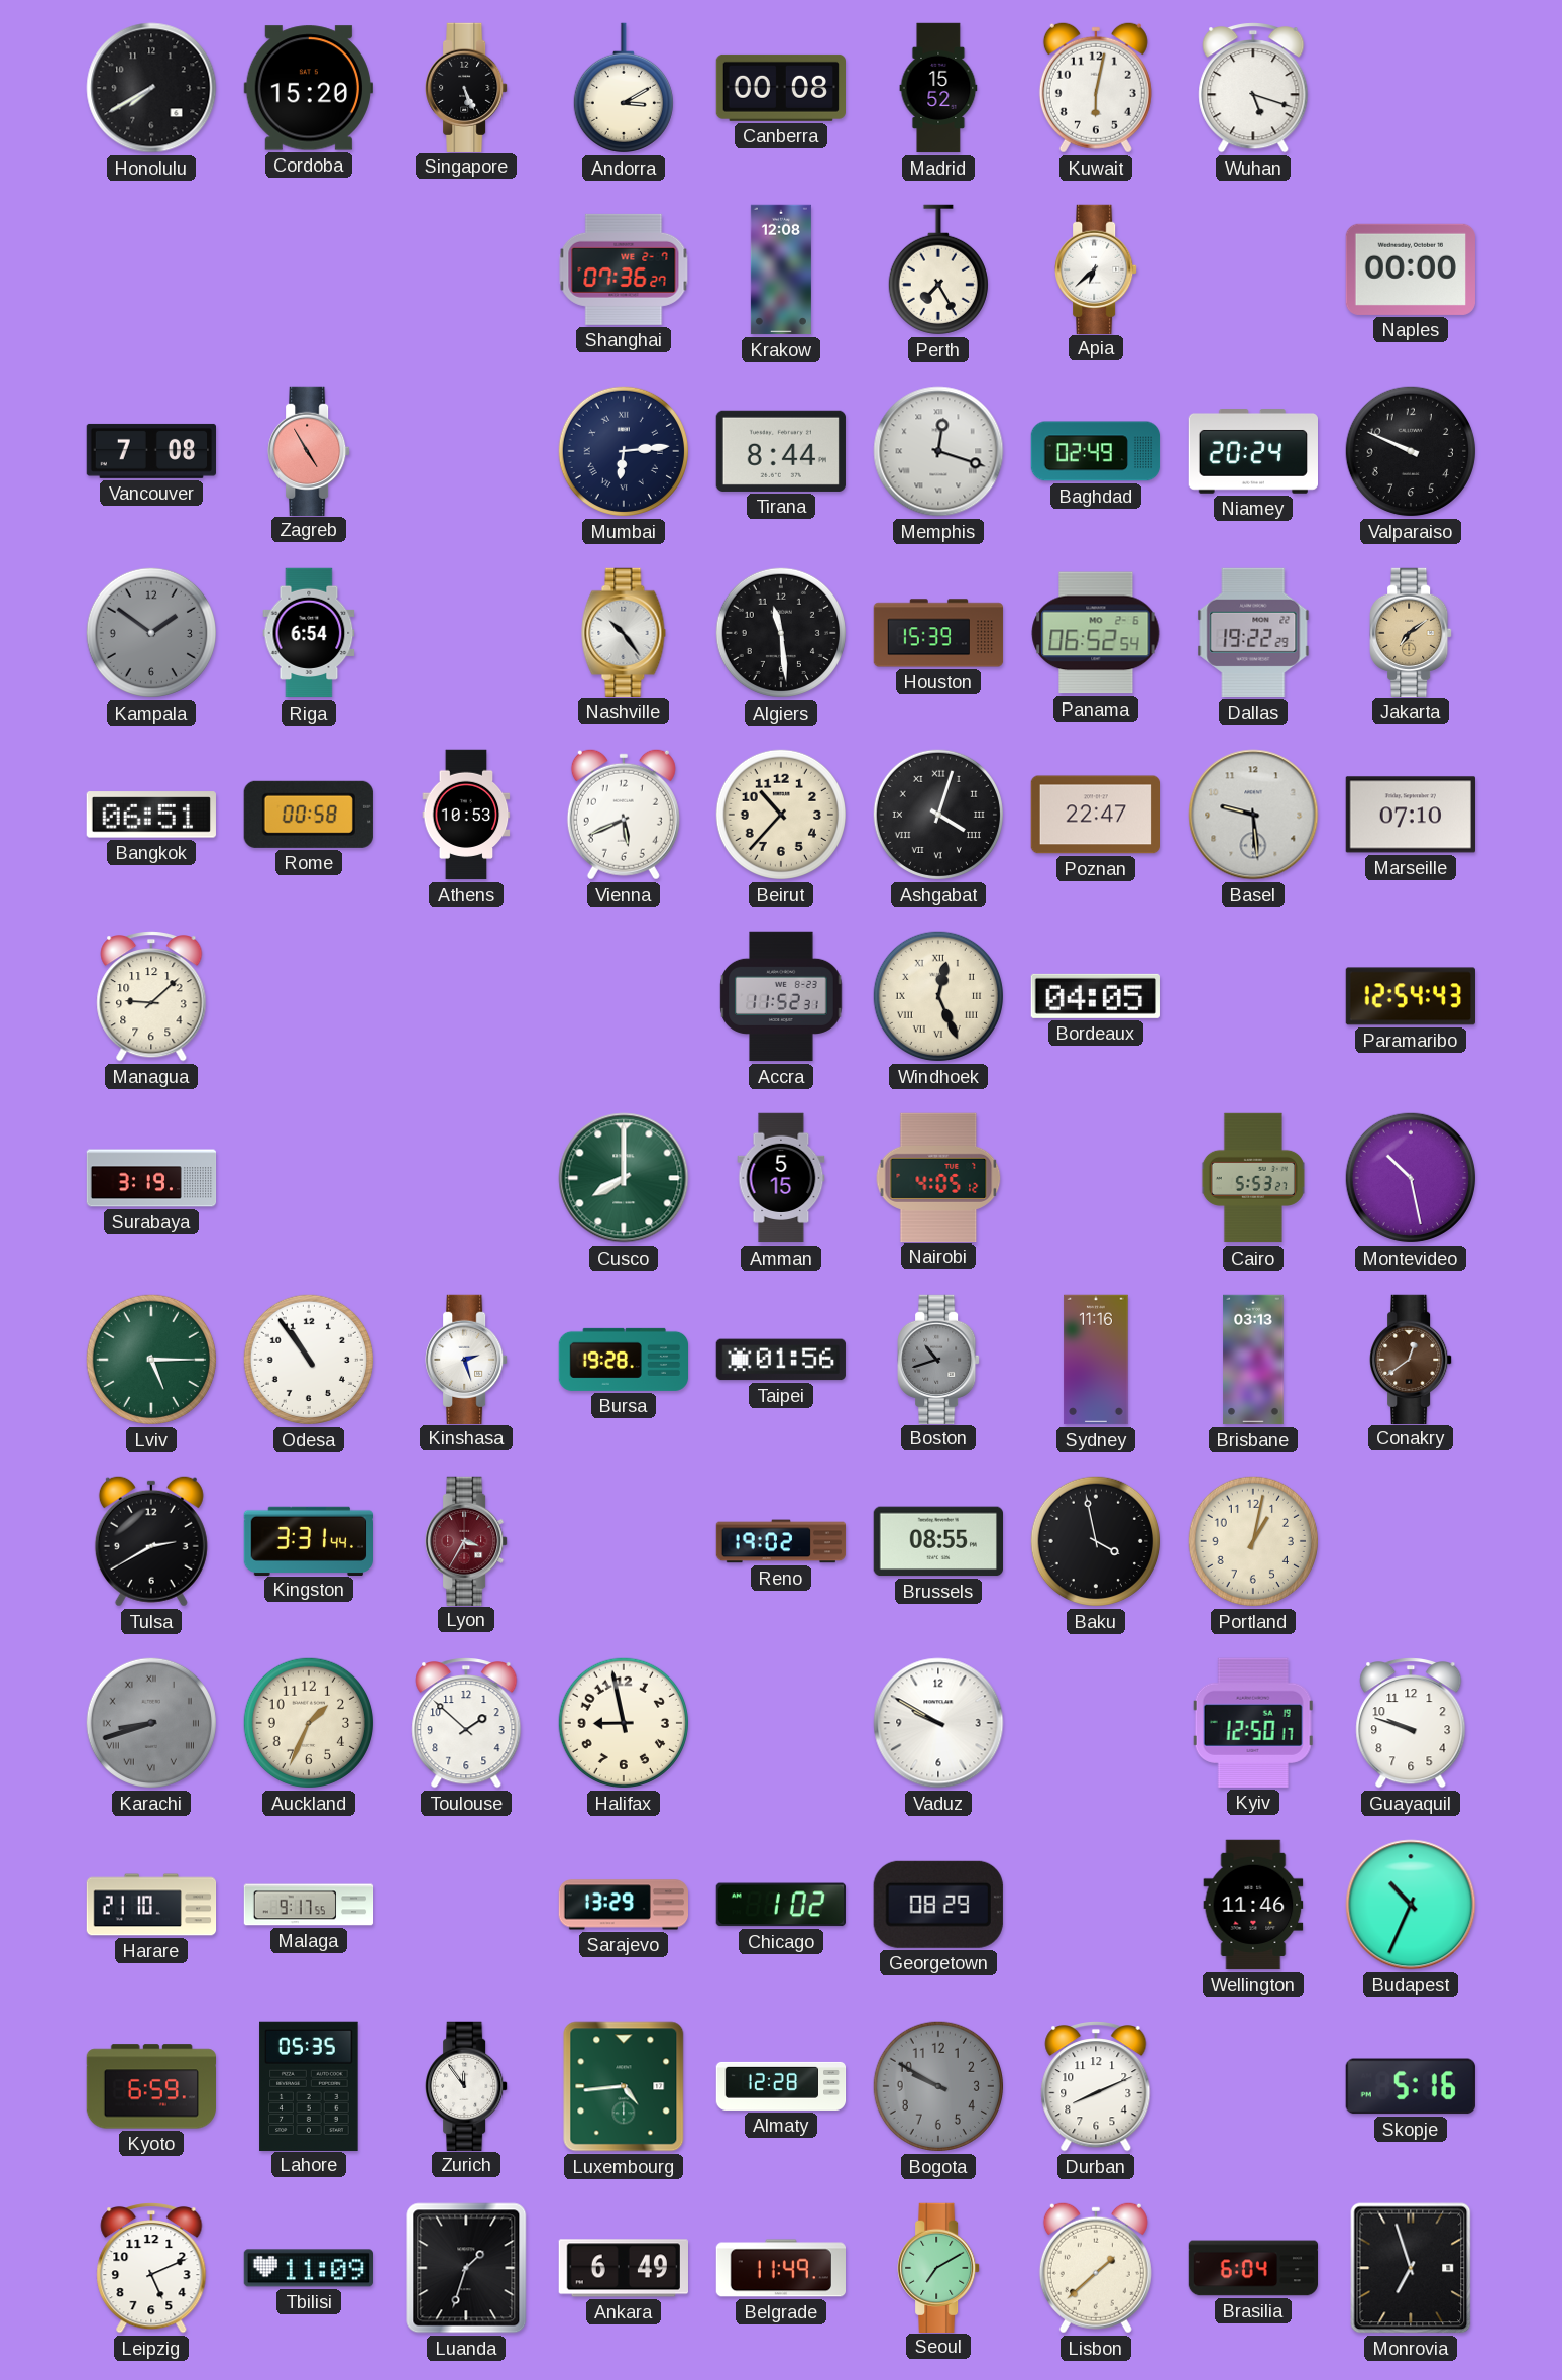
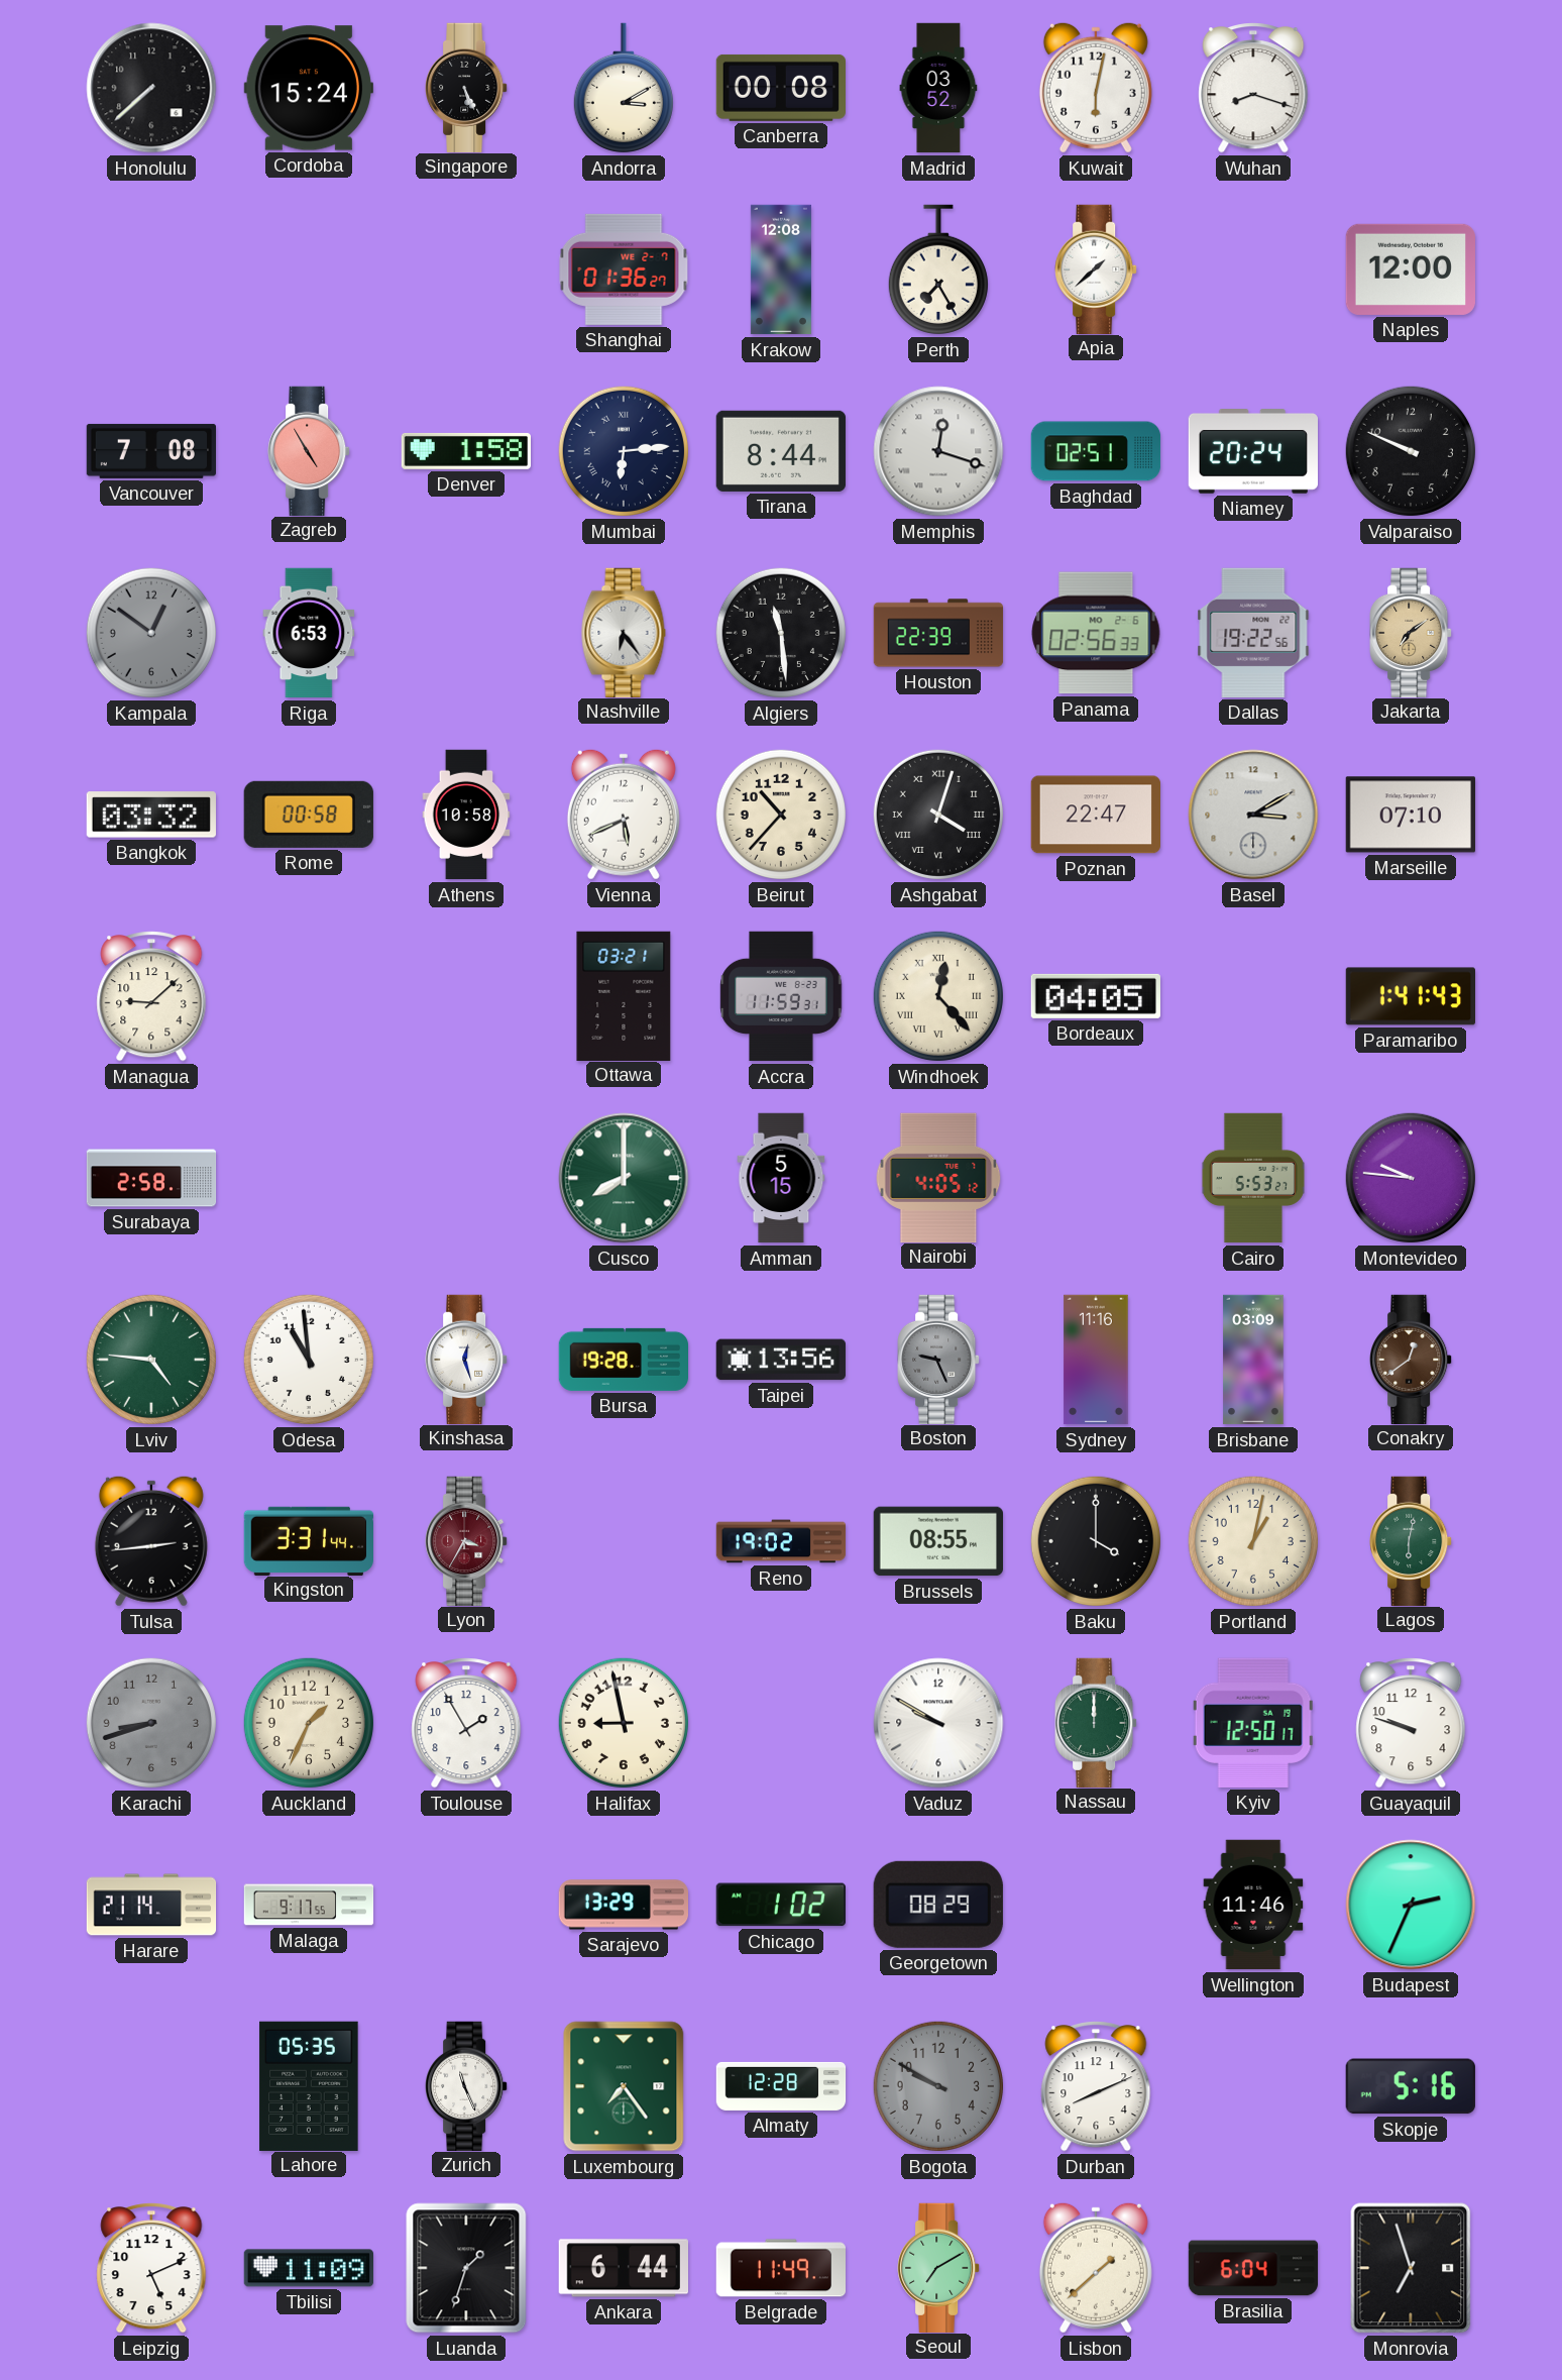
Honolulu: 7:40 -> 7:38 (151, 88)
Cordoba: 15:20 -> 15:24 (309, 88)
Madrid: 15:52 -> 03:52 (938, 88)
Wuhan: 5:18 -> 8:18 (1253, 89)
Shanghai: 07:36 -> 01:36 (624, 269)
Apia: 6:38 -> 1:38 (1096, 268)
Naples: 00:00 -> 12:00 (1411, 269)
Denver: none -> 1:58 (465, 451)
Baghdad: 02:49 -> 02:51 (1096, 451)
Kampala: 1:51 -> 12:51 (151, 633)
Riga: 6:54 -> 6:53 (309, 633)
Nashville: 10:24 -> 6:24 (624, 632)
Houston: 15:39 -> 22:39 (938, 633)
Panama: 06:52 -> 02:56 (1096, 633)
Dallas: 19:22:29 -> 19:22:56 (1253, 633)
Bangkok: 06:51 -> 03:32 (151, 815)
Athens: 10:53 -> 10:58 (466, 815)
Basel: 9:29 -> 3:10 (1253, 815)
Ottawa: none -> 03:21 (624, 995)
Accra: 11:52 -> 11:59 (781, 996)
Windhoek: 12:26 -> 12:23 (938, 996)
Paramaribo: 12:54 -> 1:41 (1410, 996)
Surabaya: 3:19 -> 2:58 (151, 1178)
Montevideo: 10:28 -> 9:46 (1411, 1178)
Lviv: 5:15 -> 4:46 (151, 1360)
Odesa: 10:54 -> 10:59 (309, 1360)
Kinshasa: 2:27 -> 12:27 (466, 1359)
Taipei: 01:56 -> 13:56 (781, 1360)
Boston: 10:42 -> 9:26 (938, 1359)
Brisbane: 03:13 -> 03:09 (1253, 1360)
Tulsa: 2:40 -> 2:44 (151, 1541)
Baku: 3:58 -> 4:00 (1096, 1541)
Lagos: none -> 6:02 (1411, 1540)
Karachi numerals: Roman -> Arabic (151, 1723)
Toulouse: 1:52 -> 1:55 (466, 1724)
Nassau: none -> 12:00 (1096, 1722)
Harare: 21:10 -> 21:14 (151, 1905)
Budapest: 10:34 -> 2:34 (1411, 1905)
Kyoto: 6:59 -> none (150, 2086)
Zurich: 11:54 -> 11:26 (466, 2085)
Luxembourg: 4:44 -> 7:24 (624, 2086)
Ankara: 6:49 -> 6:44 (623, 2268)
